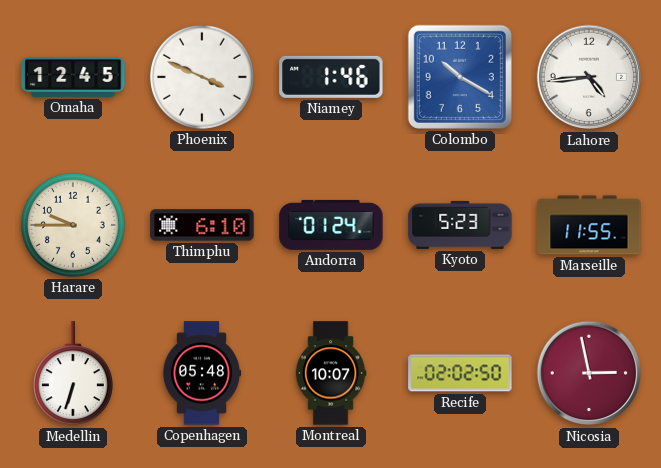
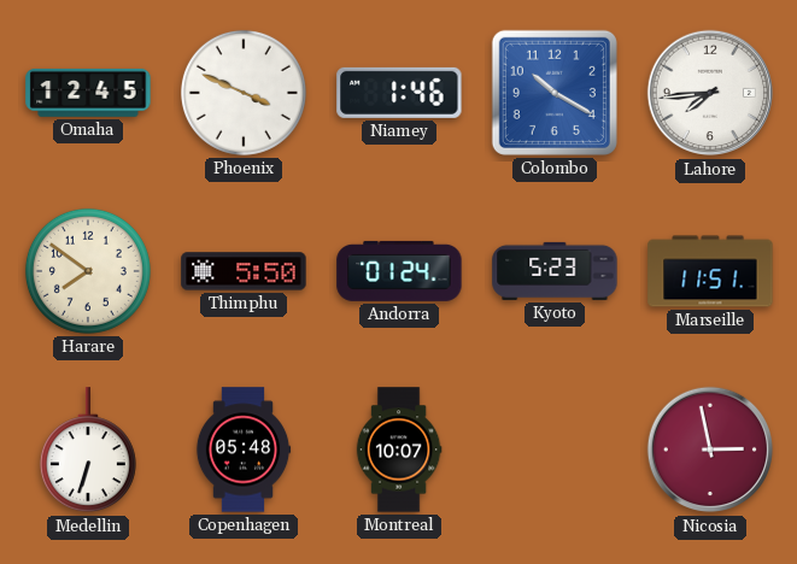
Lahore: 4:44 -> 7:44 (710, 93)
Harare: 9:45 -> 7:51 (88, 271)
Thimphu: 6:10 -> 5:50 (244, 271)
Marseille: 11:55 -> 11:51 (710, 271)
Recife: 02:02 -> none (460, 373)
